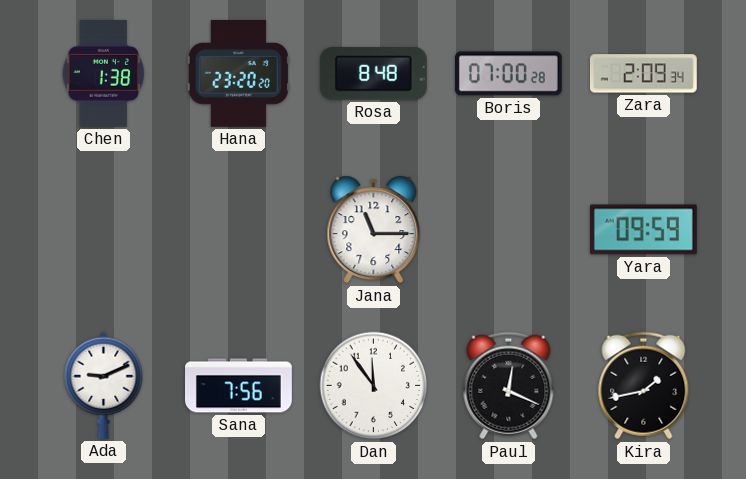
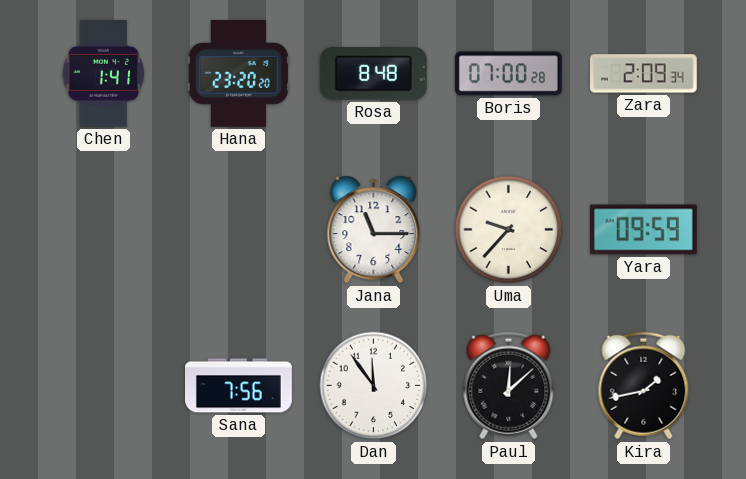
Chen: 1:38 -> 1:41 (104, 73)
Uma: none -> 9:37 (509, 230)
Ada: 9:11 -> none (104, 385)
Paul: 12:19 -> 12:08 (509, 386)
